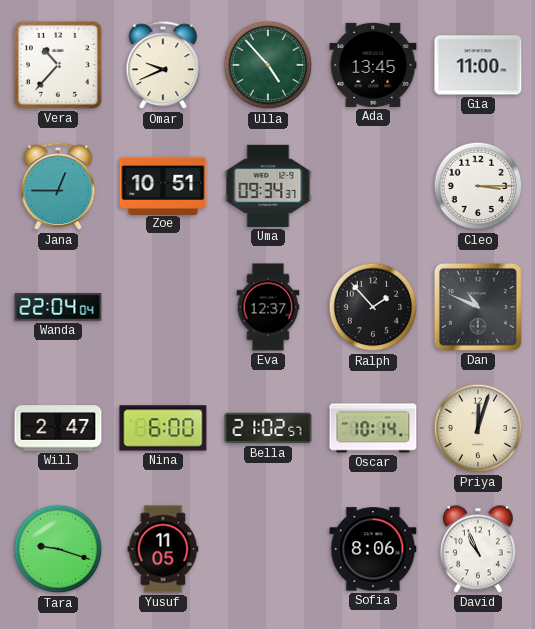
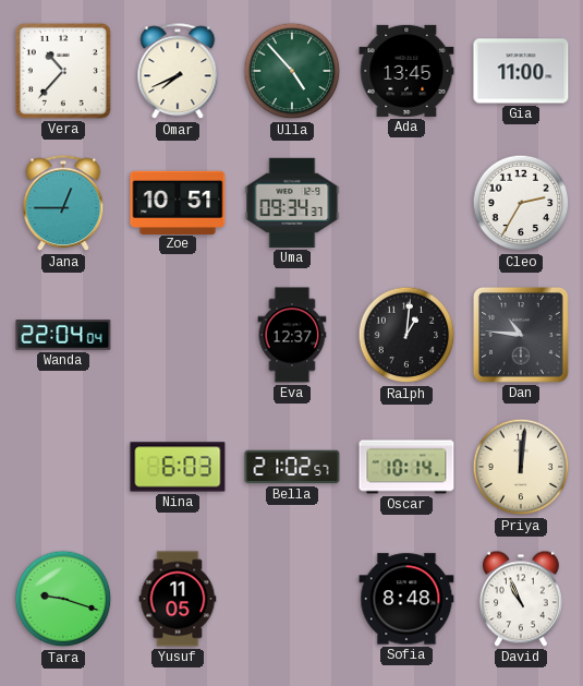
Omar: 9:41 -> 7:41 (178, 72)
Cleo: 3:15 -> 2:35 (521, 203)
Ralph: 1:53 -> 1:01 (406, 335)
Dan: 10:49 -> 10:46 (522, 336)
Will: 2:47 -> none (58, 428)
Nina: 6:00 -> 6:03 (178, 467)
Priya: 12:03 -> 12:01 (521, 467)
Sofia: 8:06 -> 8:48 (406, 599)
